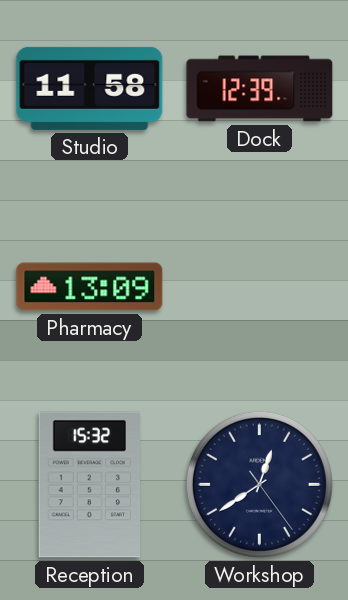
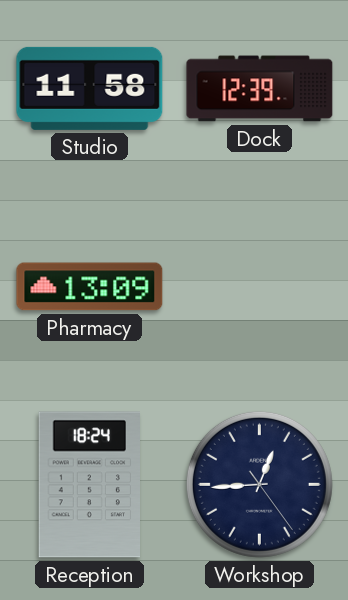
Reception: 15:32 -> 18:24 (90, 485)
Workshop: 12:39 -> 12:44 (259, 484)
